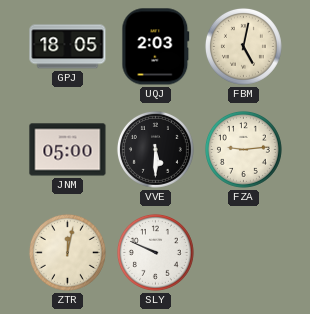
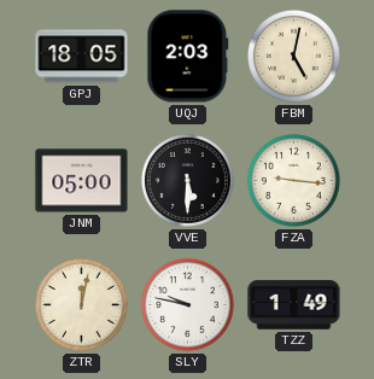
FZA: 9:14 -> 9:16 (293, 180)
SLY: 9:49 -> 9:47 (187, 304)
TZZ: none -> 1:49 (294, 305)
